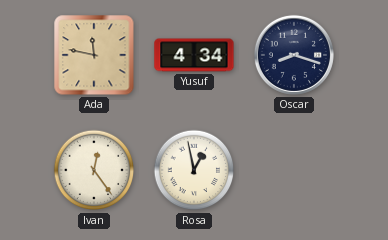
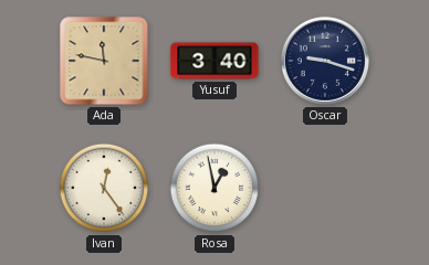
Yusuf: 4:34 -> 3:40 (214, 61)
Oscar: 8:18 -> 9:18 (325, 61)
